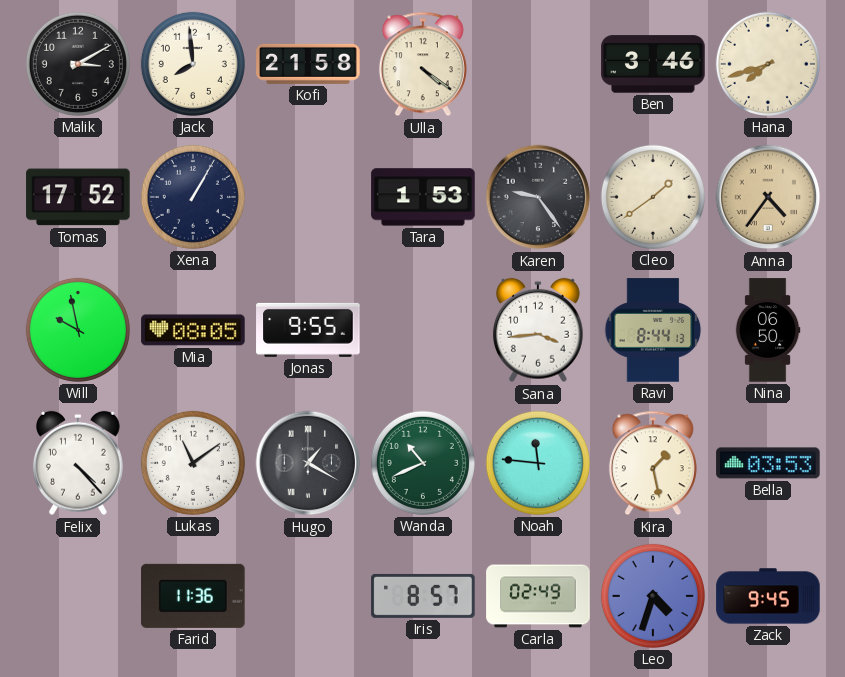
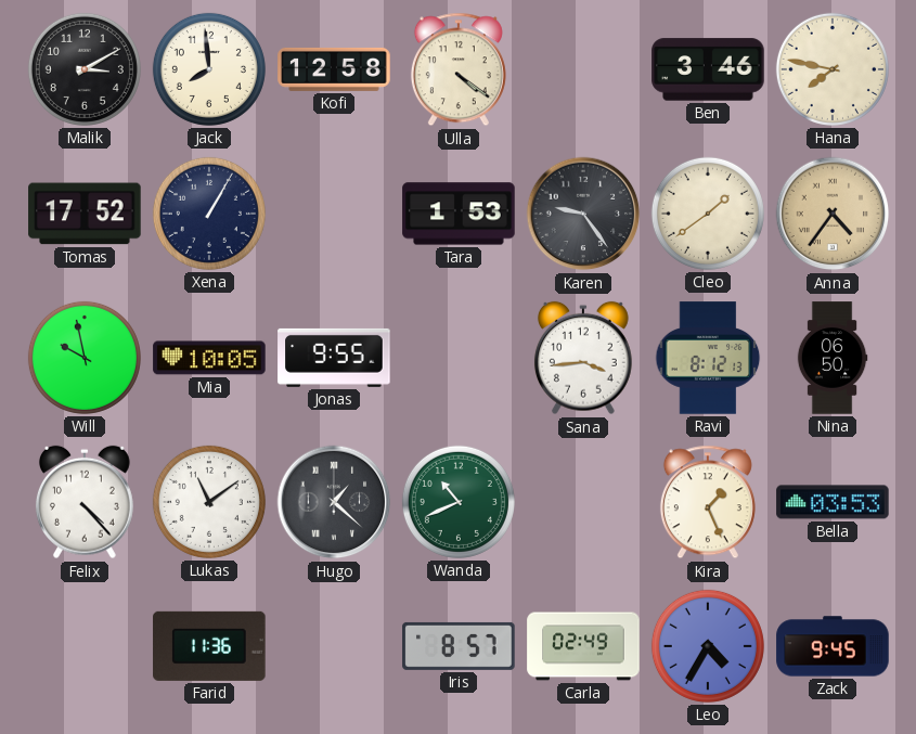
Kofi: 21:58 -> 12:58 (334, 69)
Hana: 7:42 -> 7:47 (833, 69)
Mia: 08:05 -> 10:05 (209, 358)
Ravi: 8:44 -> 8:12 (708, 358)
Hugo: 1:20 -> 1:22 (334, 502)
Noah: 11:46 -> none (538, 463)
Kira: 1:28 -> 1:26 (708, 502)
Leo: 4:33 -> 4:35 (708, 646)
